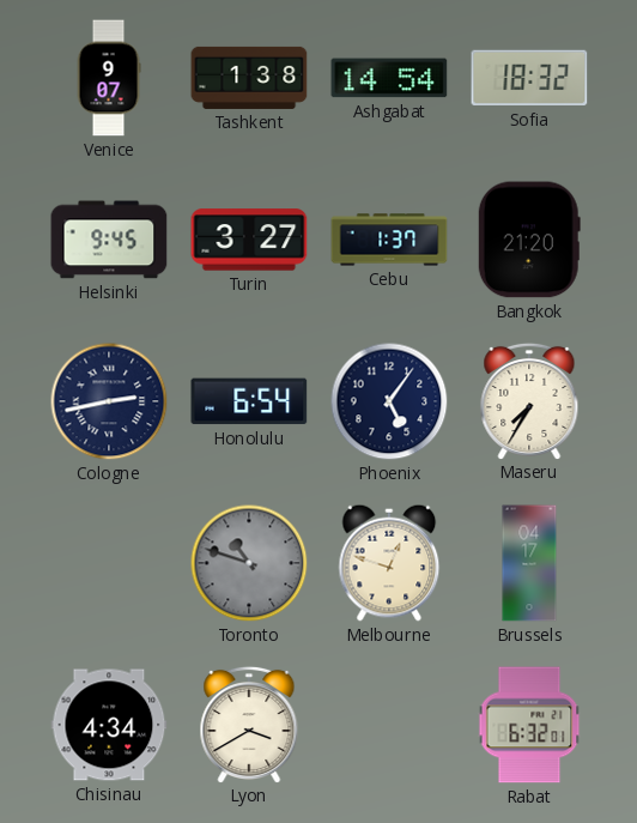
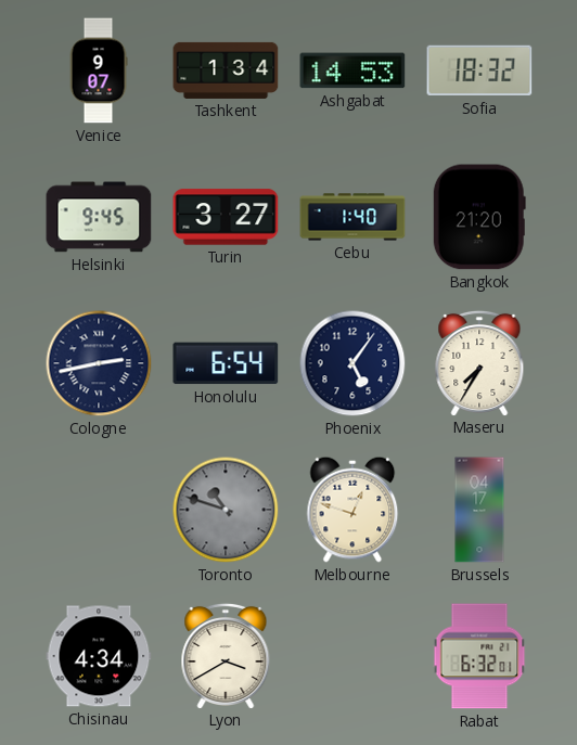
Tashkent: 1:38 -> 1:34 (226, 70)
Ashgabat: 14:54 -> 14:53 (352, 70)
Cebu: 1:37 -> 1:40 (352, 217)
